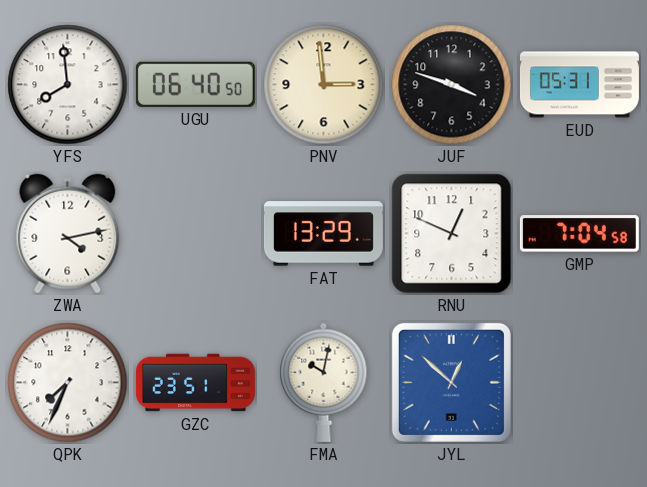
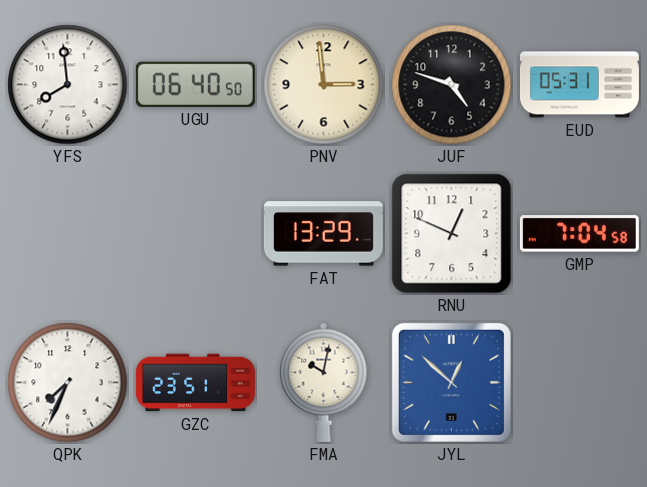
JUF: 3:48 -> 4:48 (452, 85)
ZWA: 4:13 -> none (68, 234)
